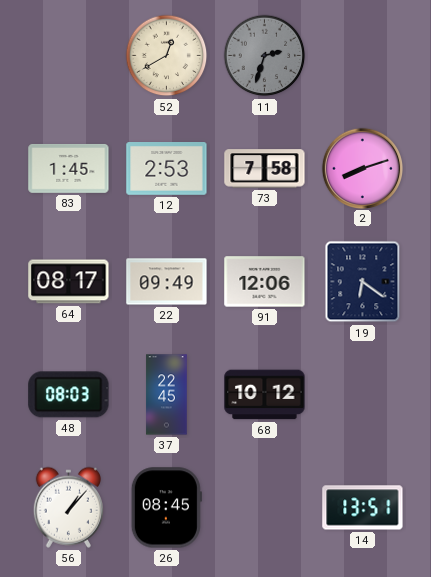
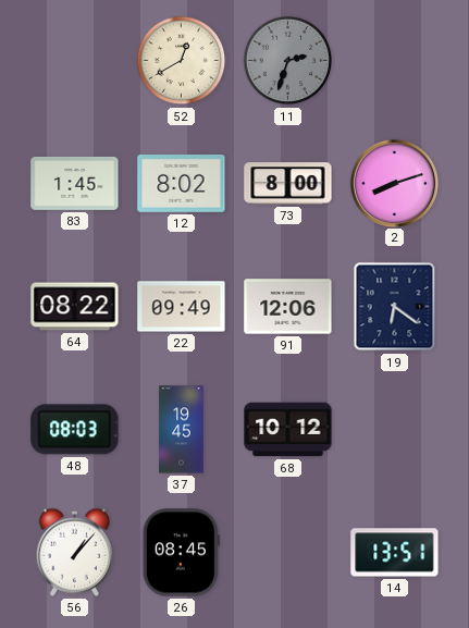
12: 2:53 -> 8:02 (182, 184)
73: 7:58 -> 8:00 (288, 184)
64: 08:17 -> 08:22 (75, 307)
37: 22:45 -> 19:45 (182, 430)
